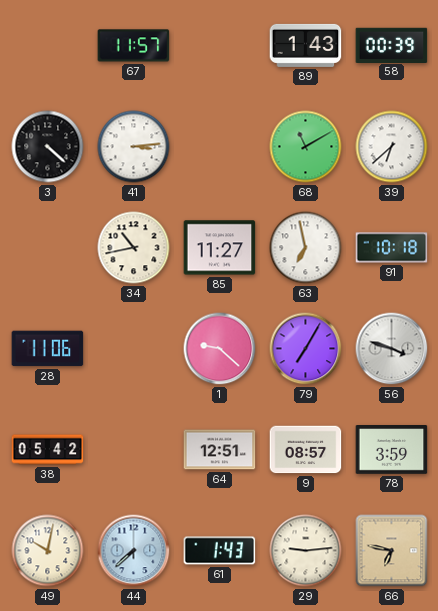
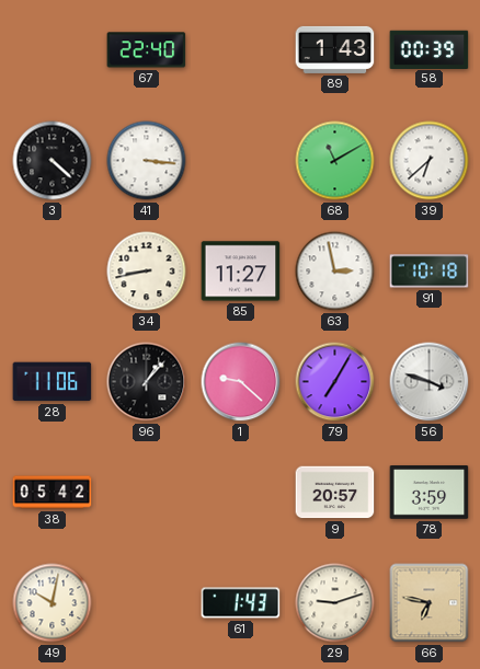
67: 11:57 -> 22:40 (147, 50)
41: 3:14 -> 3:16 (147, 161)
34: 10:43 -> 8:43 (147, 272)
63: 6:58 -> 2:58 (335, 272)
96: none -> 1:07 (147, 382)
64: 12:51 -> none (220, 450)
9: 08:57 -> 20:57 (335, 493)
44: 7:38 -> none (134, 551)
29: 9:14 -> 9:12 (335, 603)
